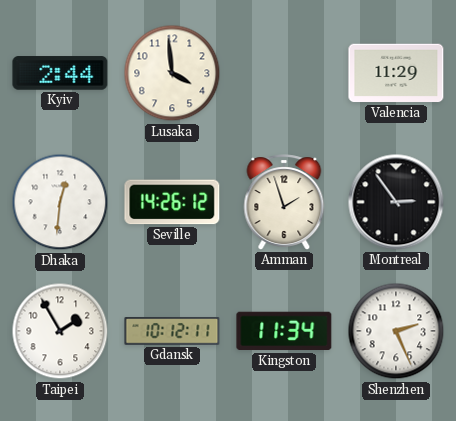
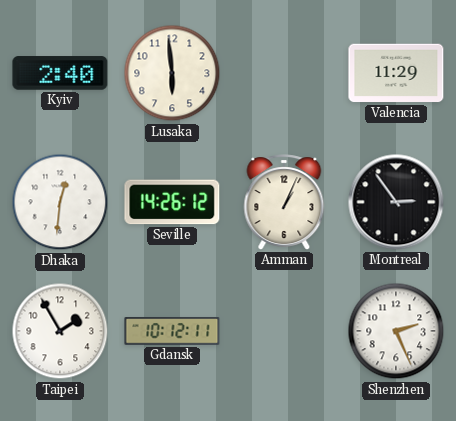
Kyiv: 2:44 -> 2:40 (60, 73)
Lusaka: 3:59 -> 5:59 (172, 73)
Amman: 1:57 -> 1:04 (284, 202)
Kingston: 11:34 -> none (284, 331)
